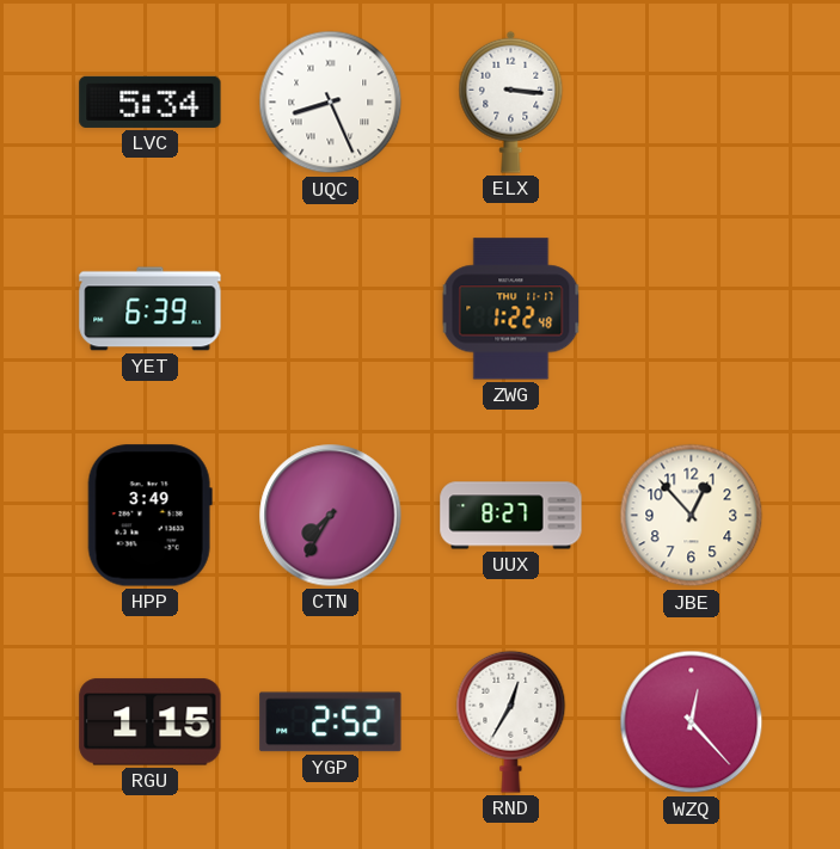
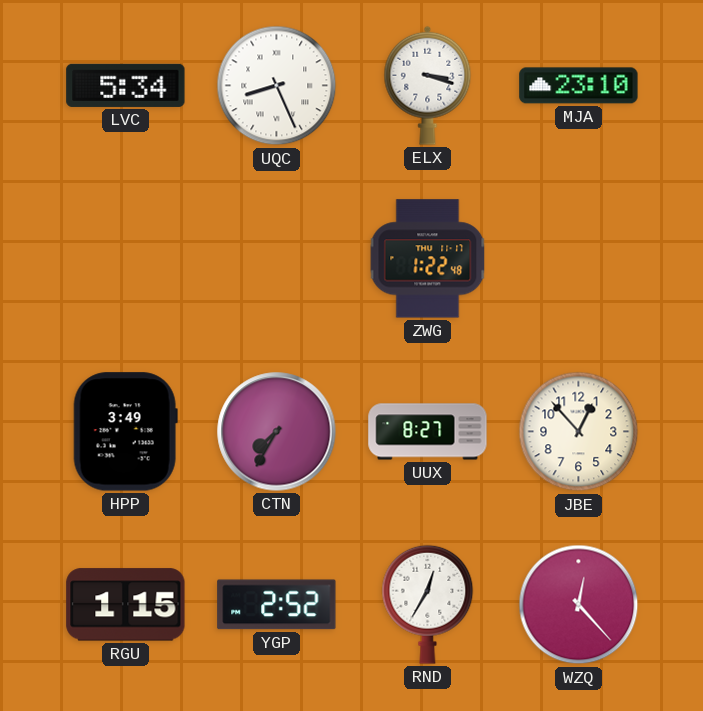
ELX: 3:16 -> 3:18 (428, 85)
MJA: none -> 23:10 (579, 86)
YET: 6:39 -> none (151, 309)
